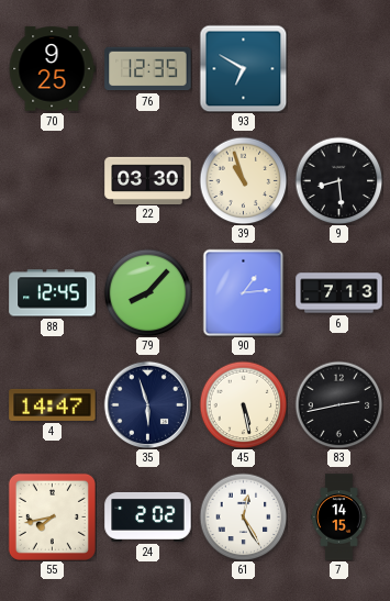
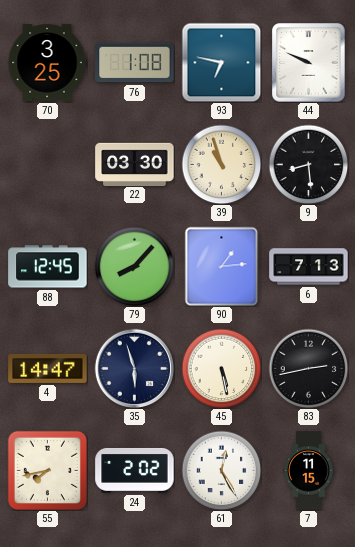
70: 9:25 -> 3:25 (47, 63)
76: 12:35 -> 1:08 (135, 63)
93: 6:50 -> 6:47 (221, 62)
44: none -> 9:49 (309, 63)
7: 14:15 -> 11:15 (309, 471)
